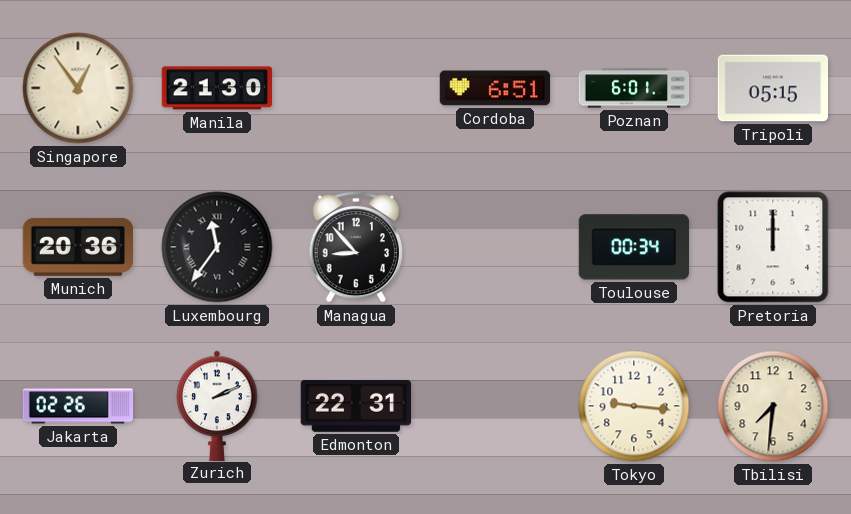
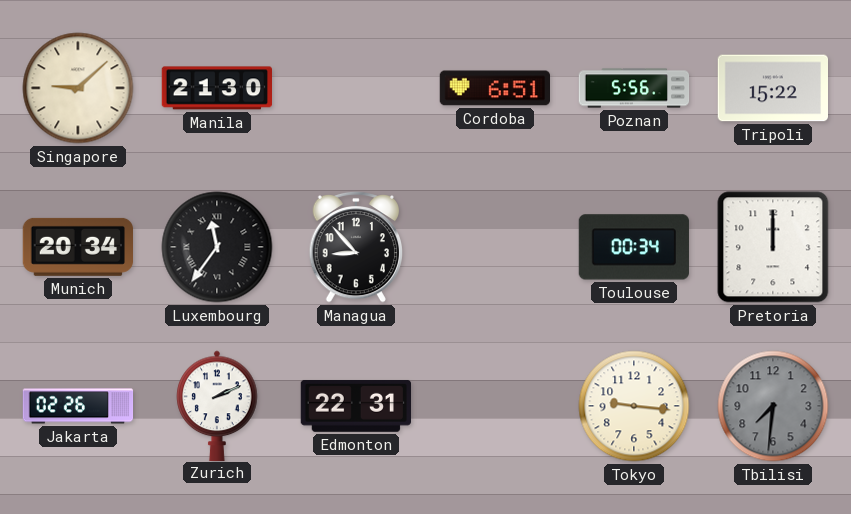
Singapore: 12:54 -> 9:08 (78, 88)
Poznan: 6:01 -> 5:56 (634, 88)
Tripoli: 05:15 -> 15:22 (772, 88)
Munich: 20:36 -> 20:34 (77, 247)
Tbilisi dial: cream -> grey (773, 406)
